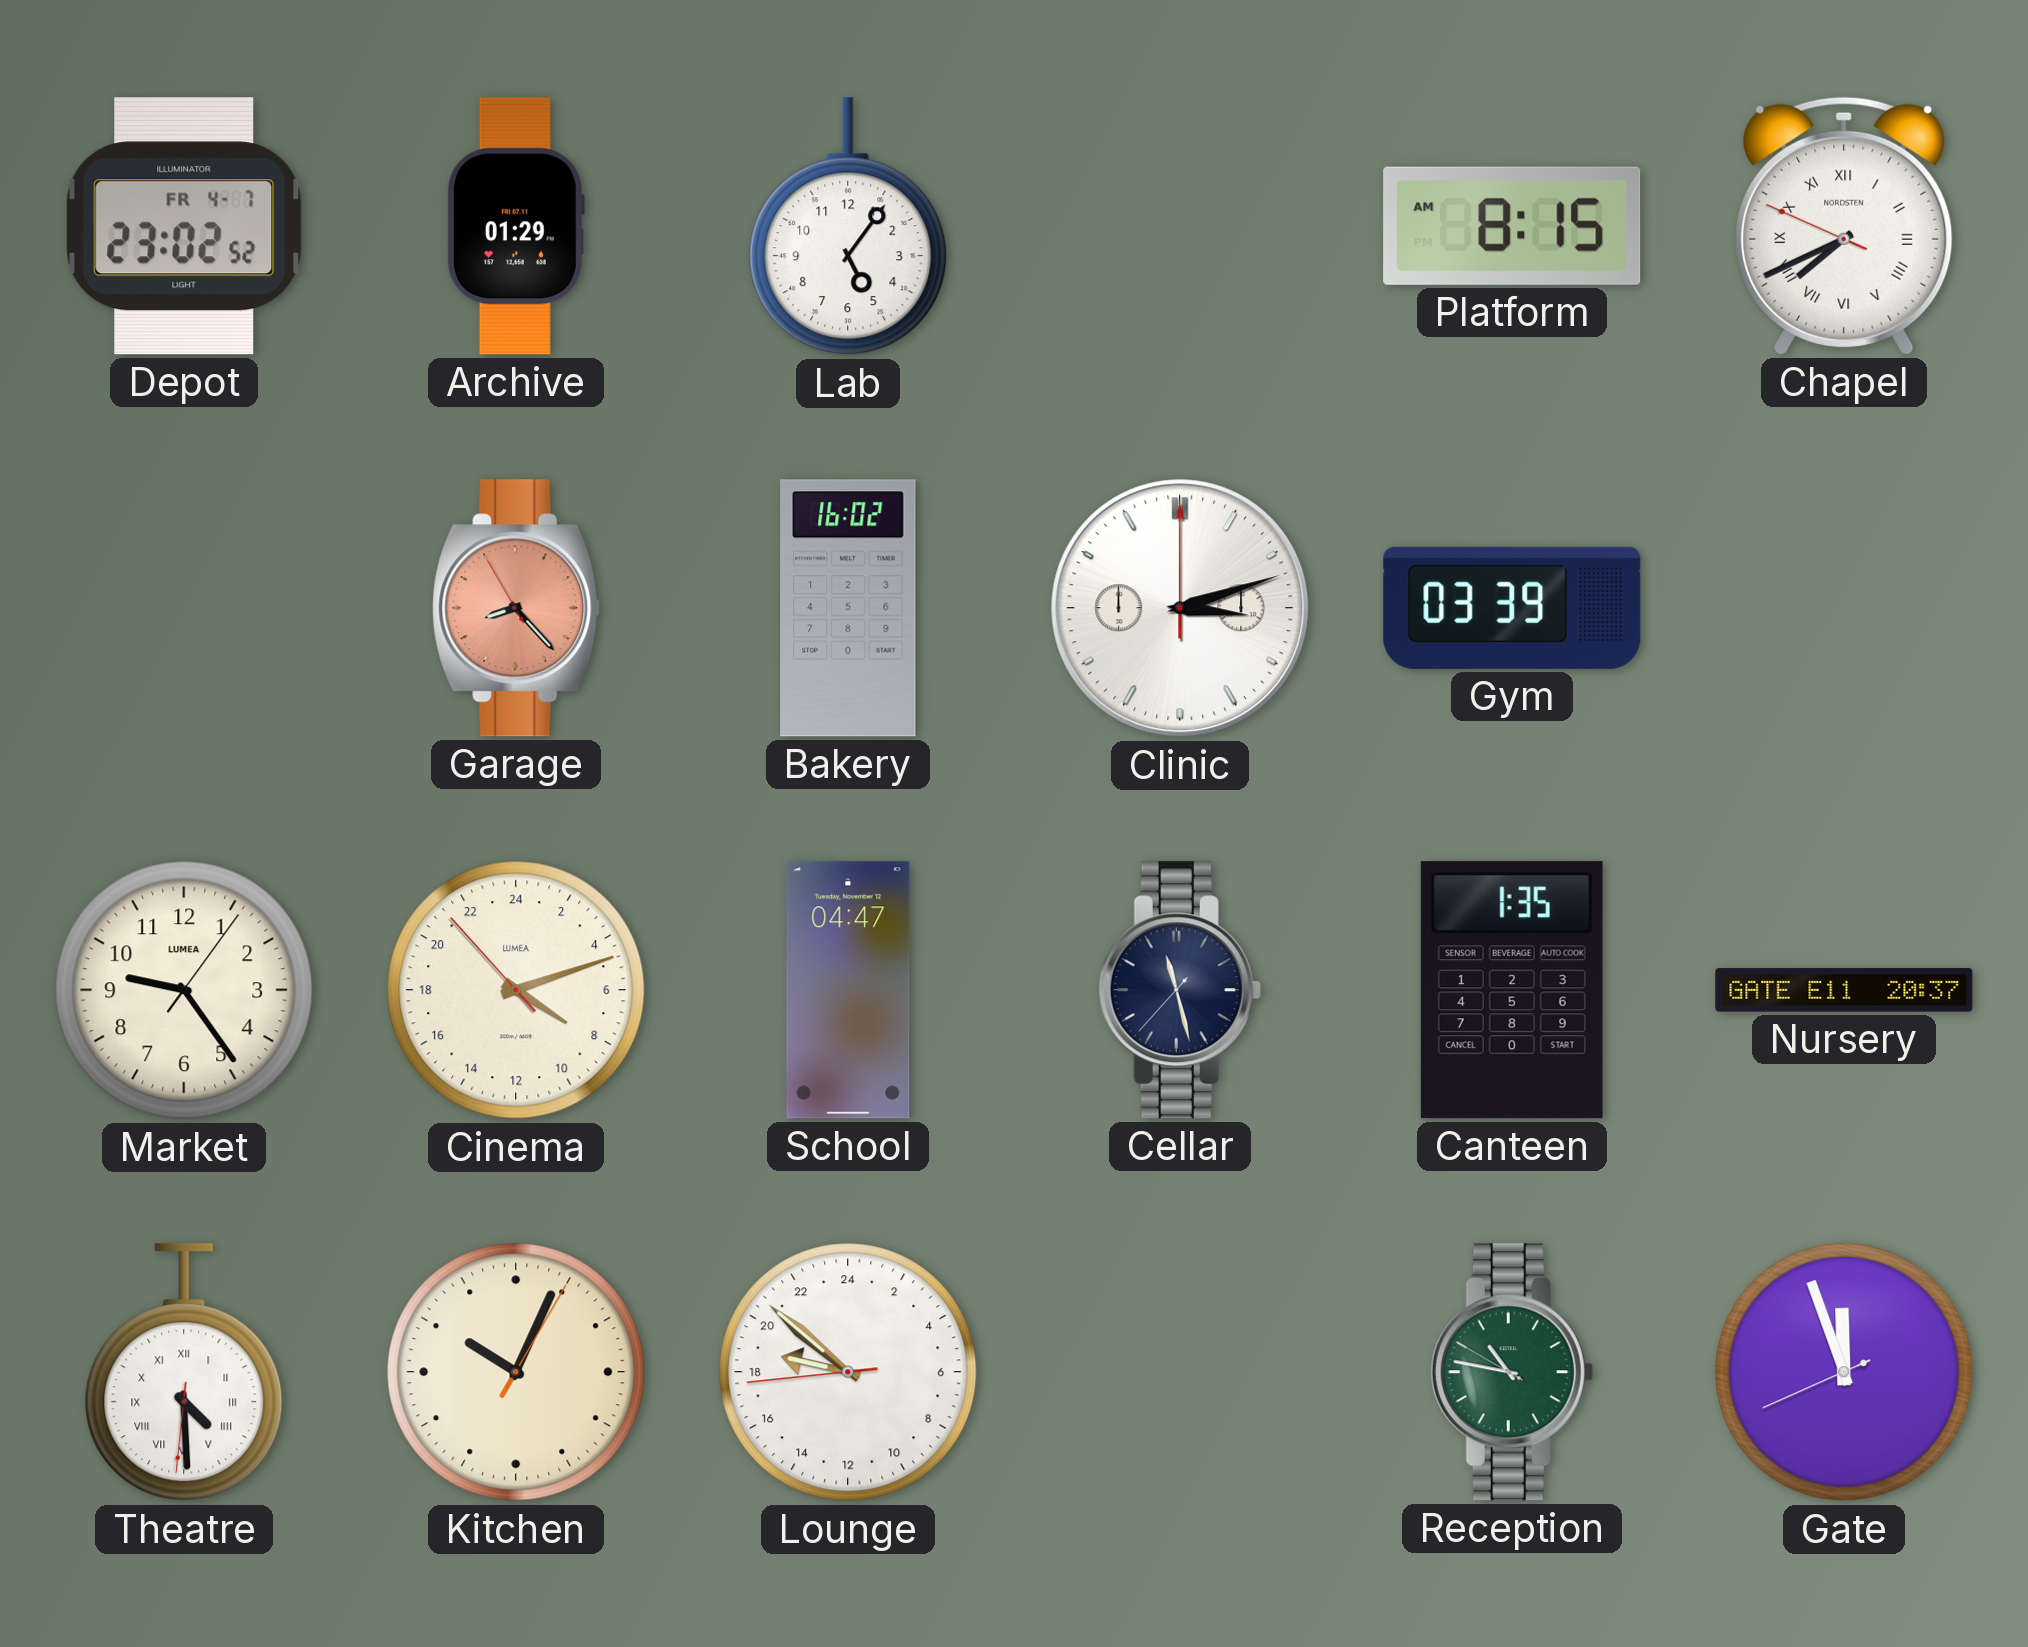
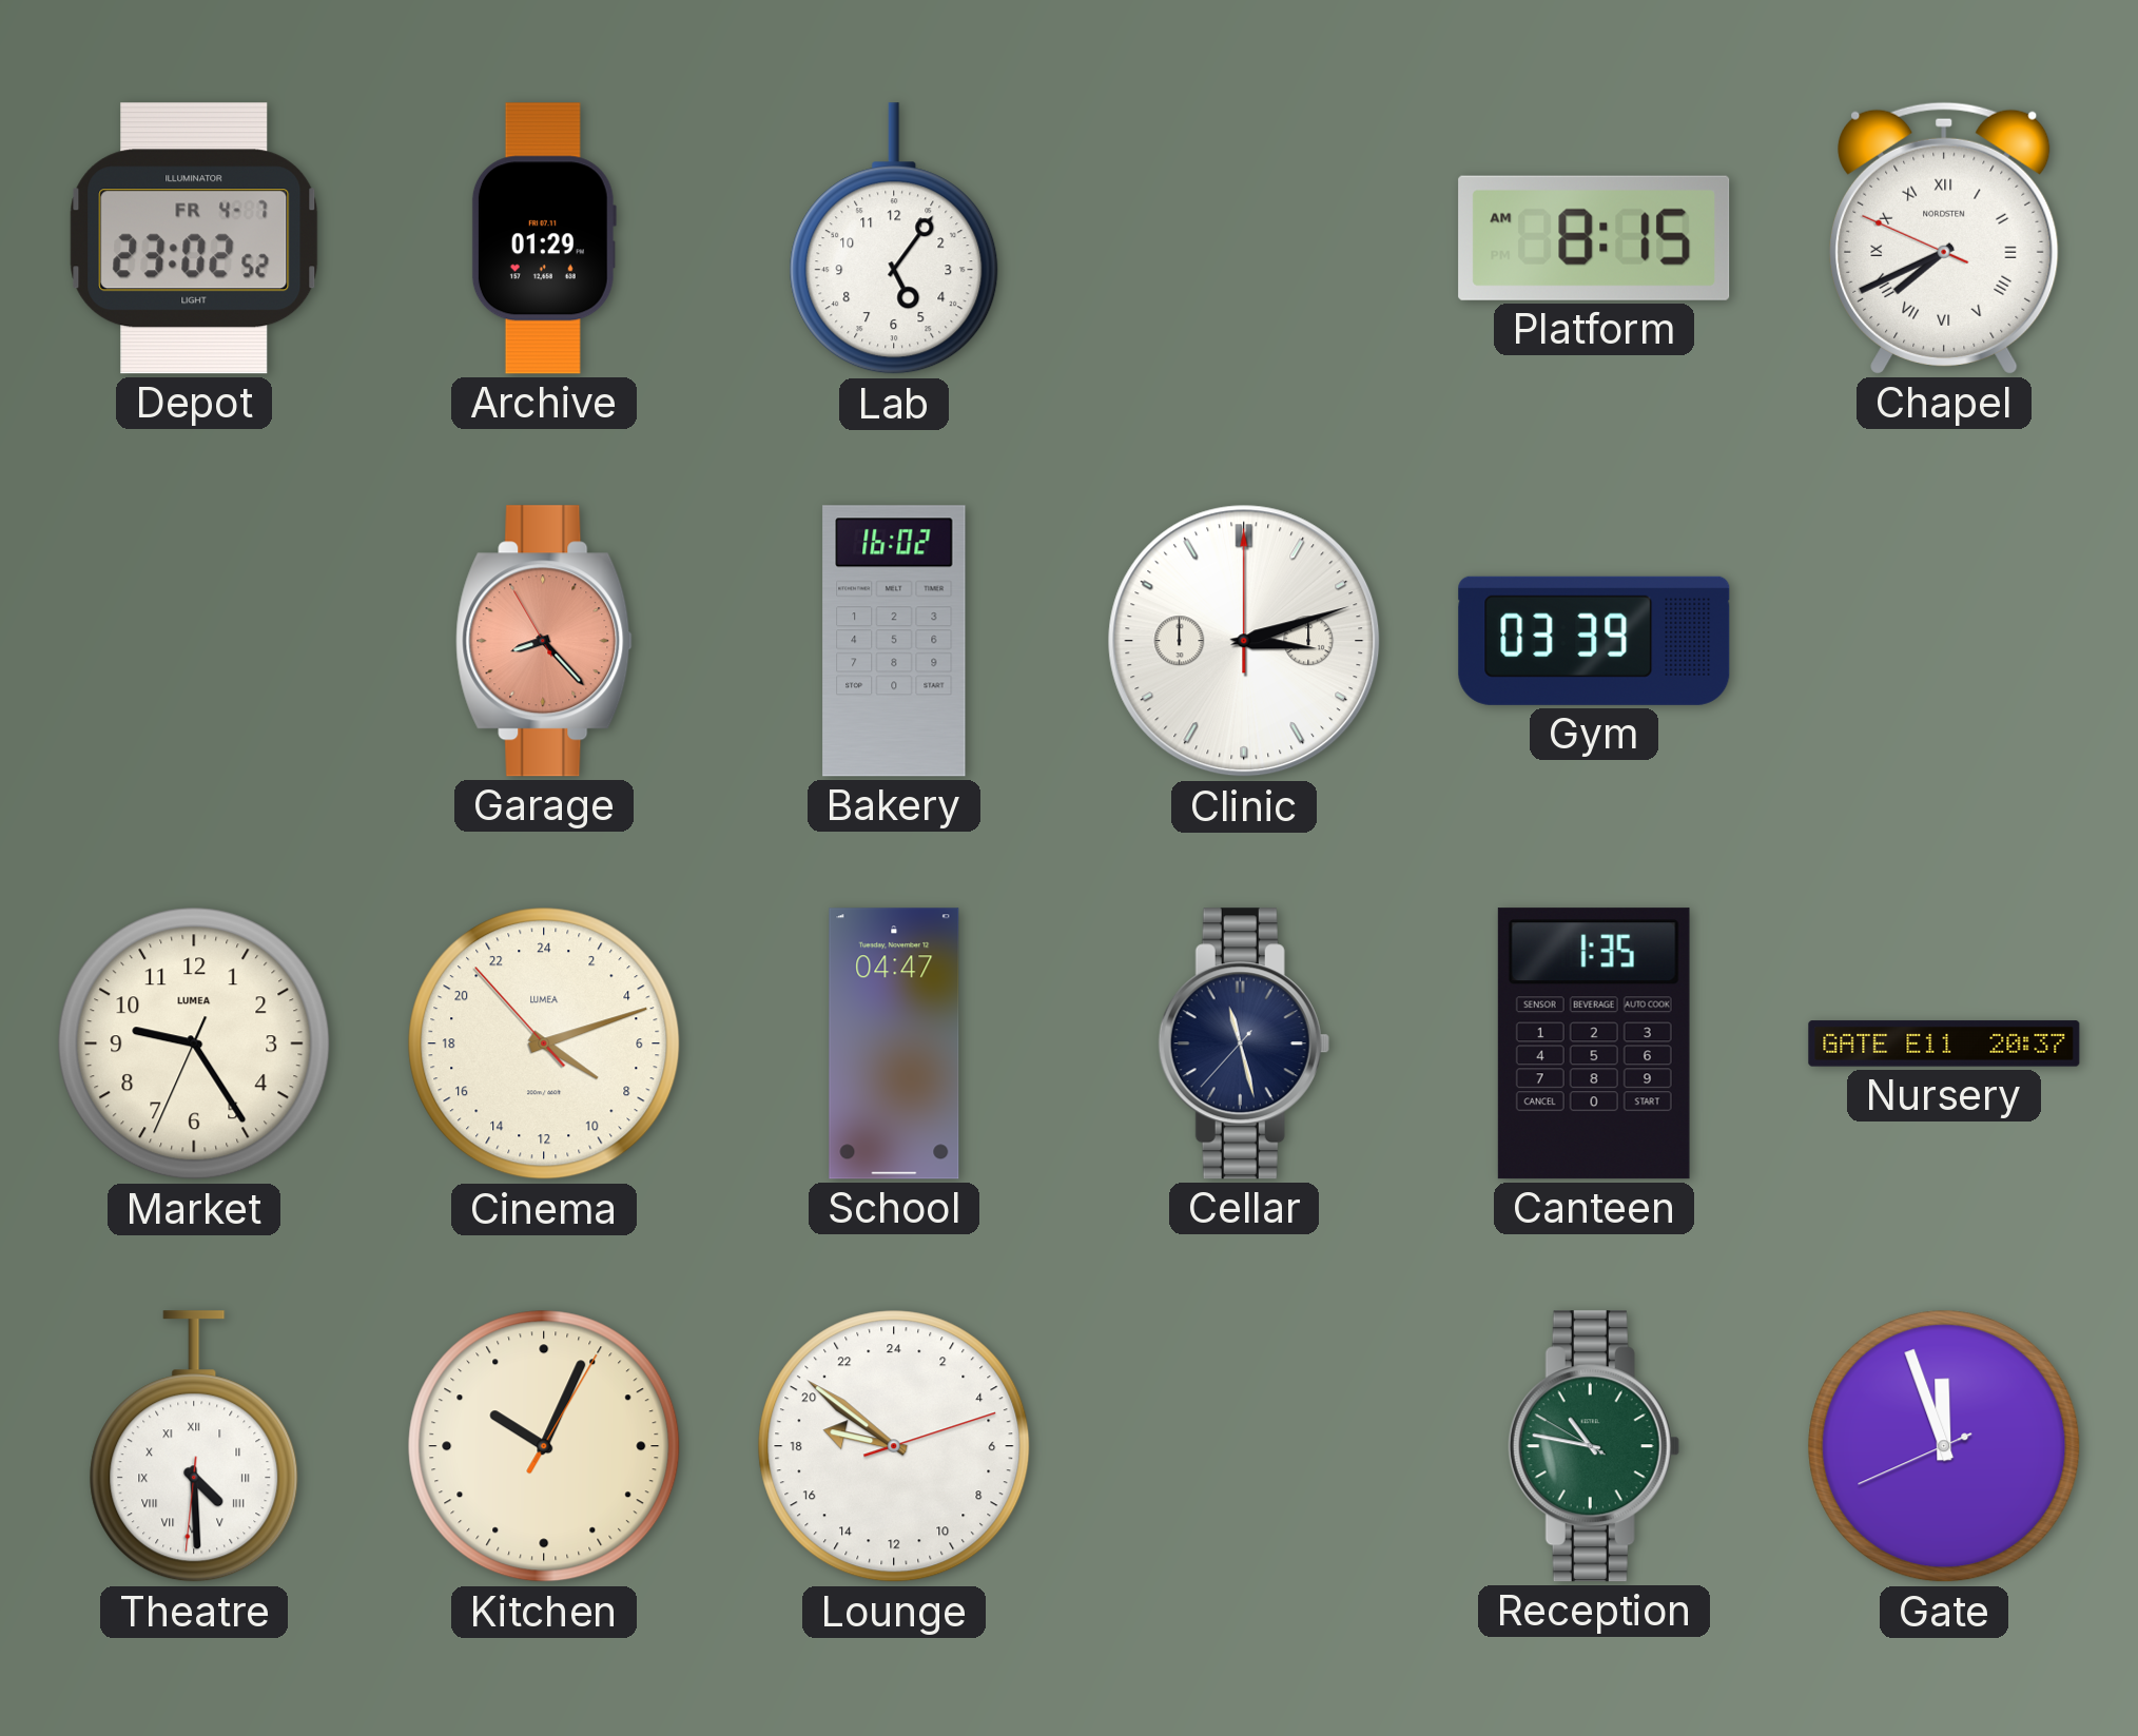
Market: 9:24:06 -> 9:24:34 (194, 1043)
Lounge: 18:51:44 -> 18:51:12 (894, 1446)
